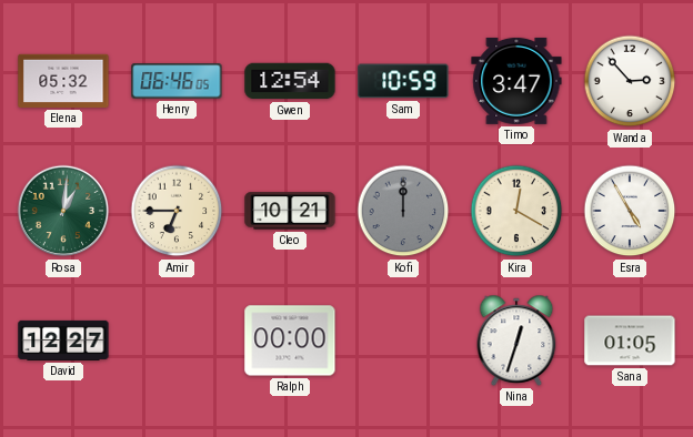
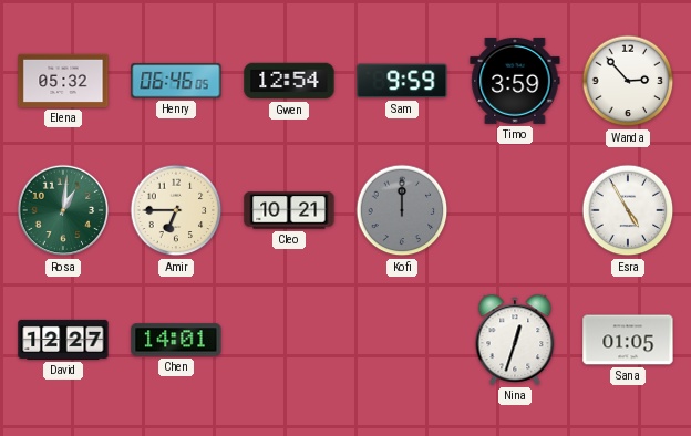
Sam: 10:59 -> 9:59 (402, 81)
Timo: 3:47 -> 3:59 (515, 81)
Kira: 12:20 -> none (516, 211)
Chen: none -> 14:01 (176, 340)
Ralph: 00:00 -> none (290, 341)
